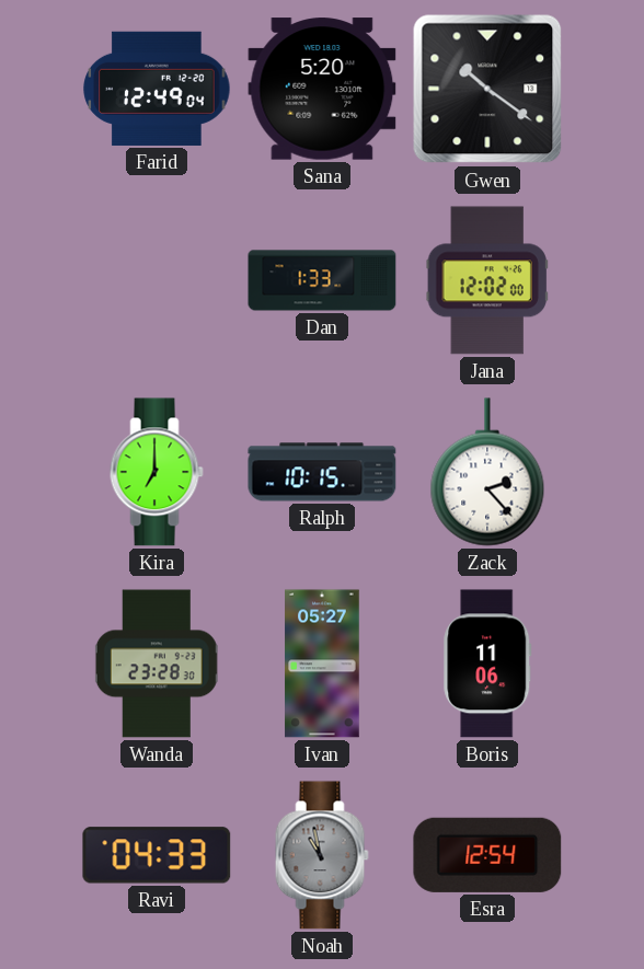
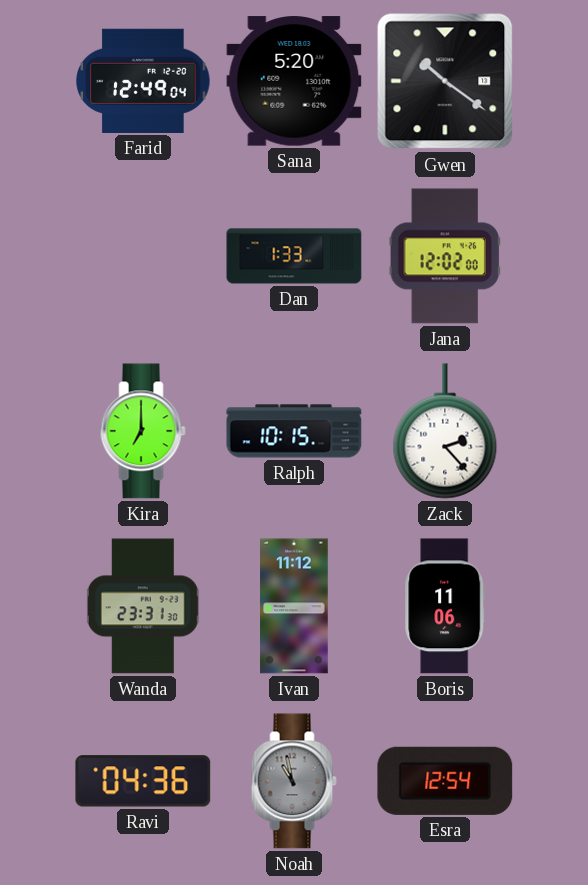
Wanda: 23:28 -> 23:31 (143, 606)
Ivan: 05:27 -> 11:12 (294, 606)
Ravi: 04:33 -> 04:36 (143, 781)
